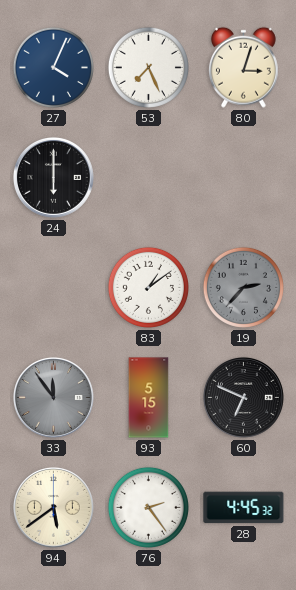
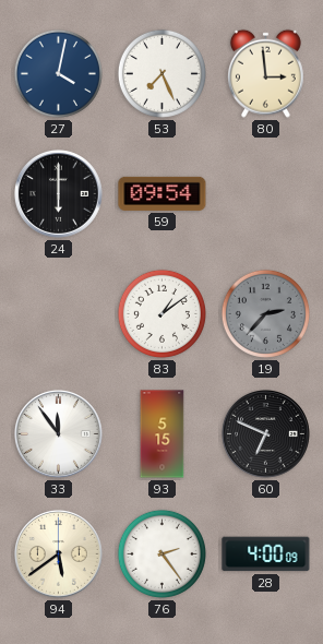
27: 4:04 -> 4:02 (58, 73)
80: 3:03 -> 2:59 (265, 73)
59: none -> 09:54 (163, 193)
33 dial: grey -> white (58, 433)
28: 4:45 -> 4:00 (266, 554)
